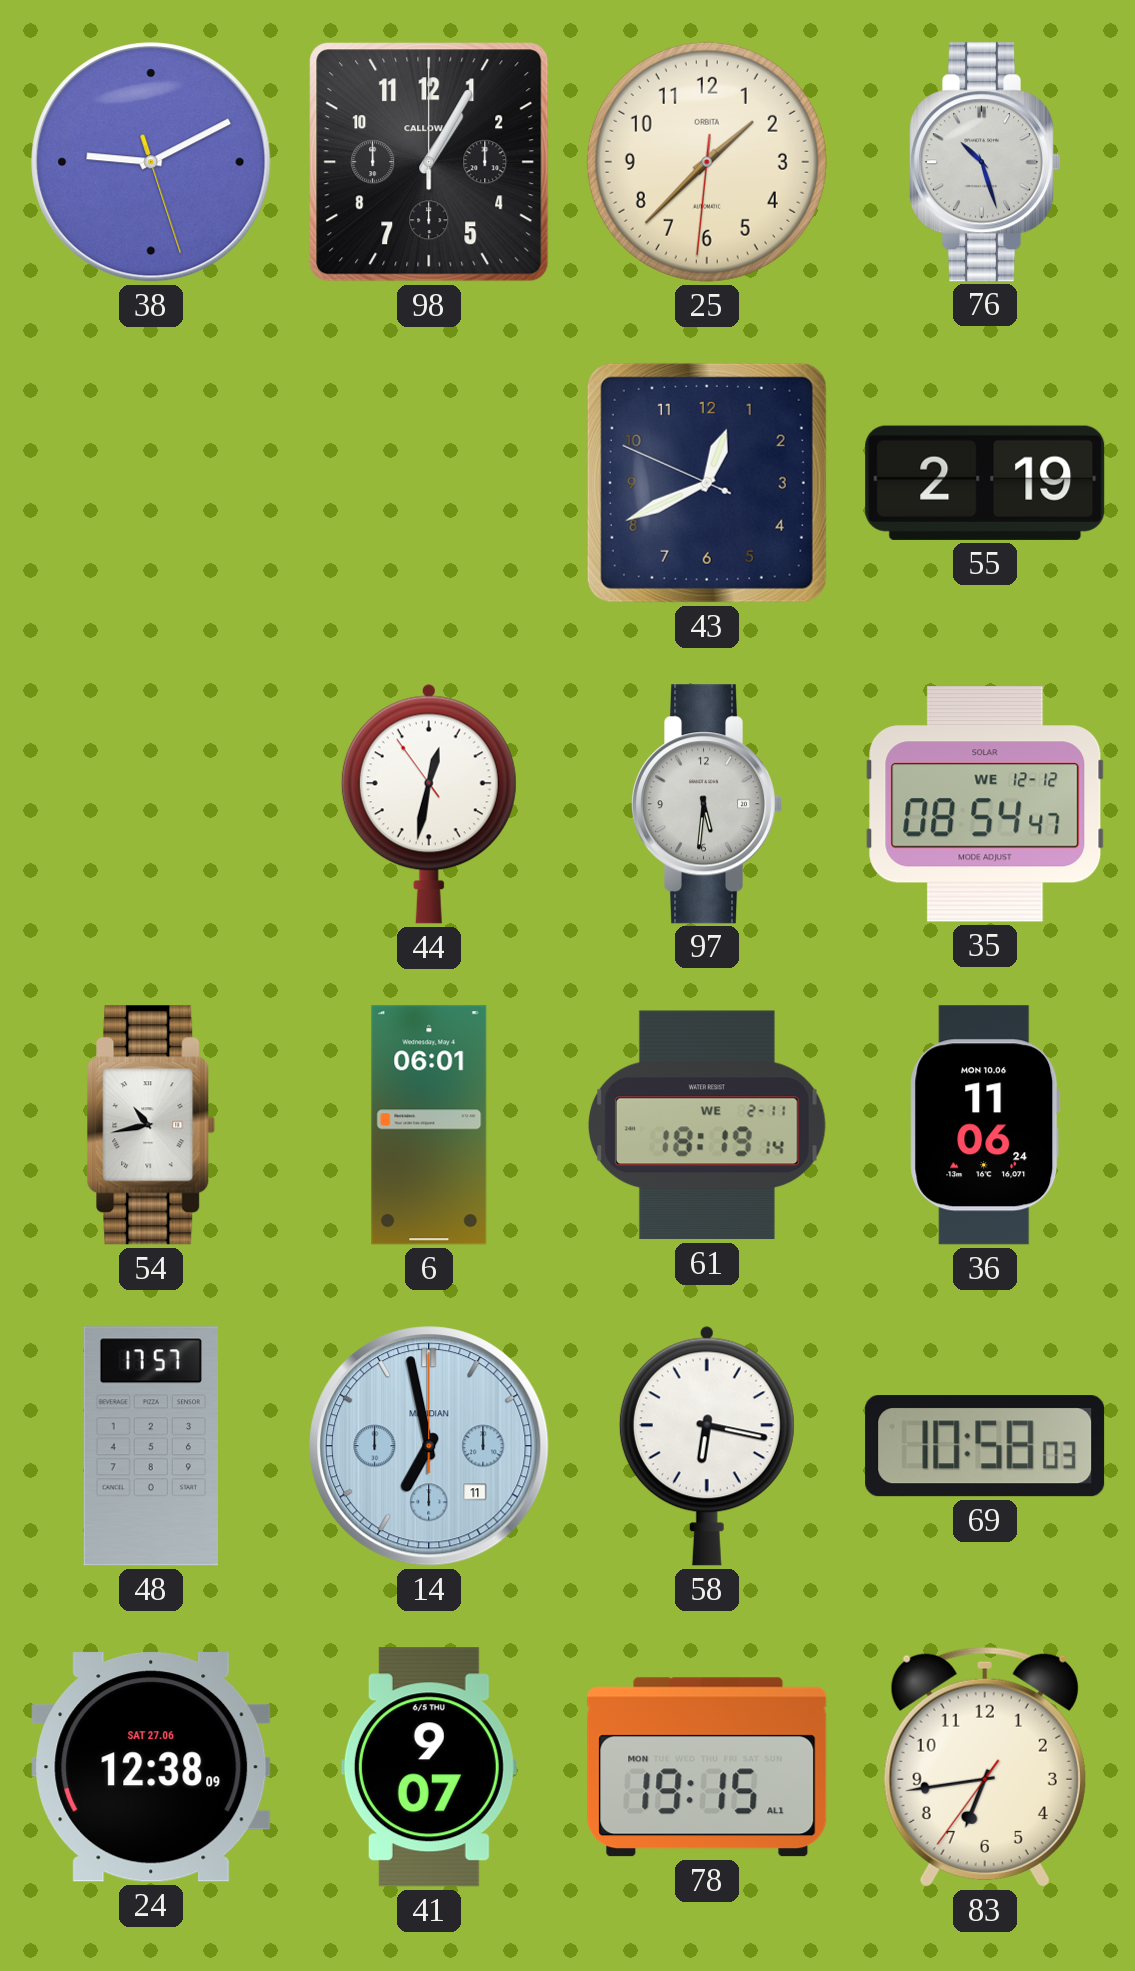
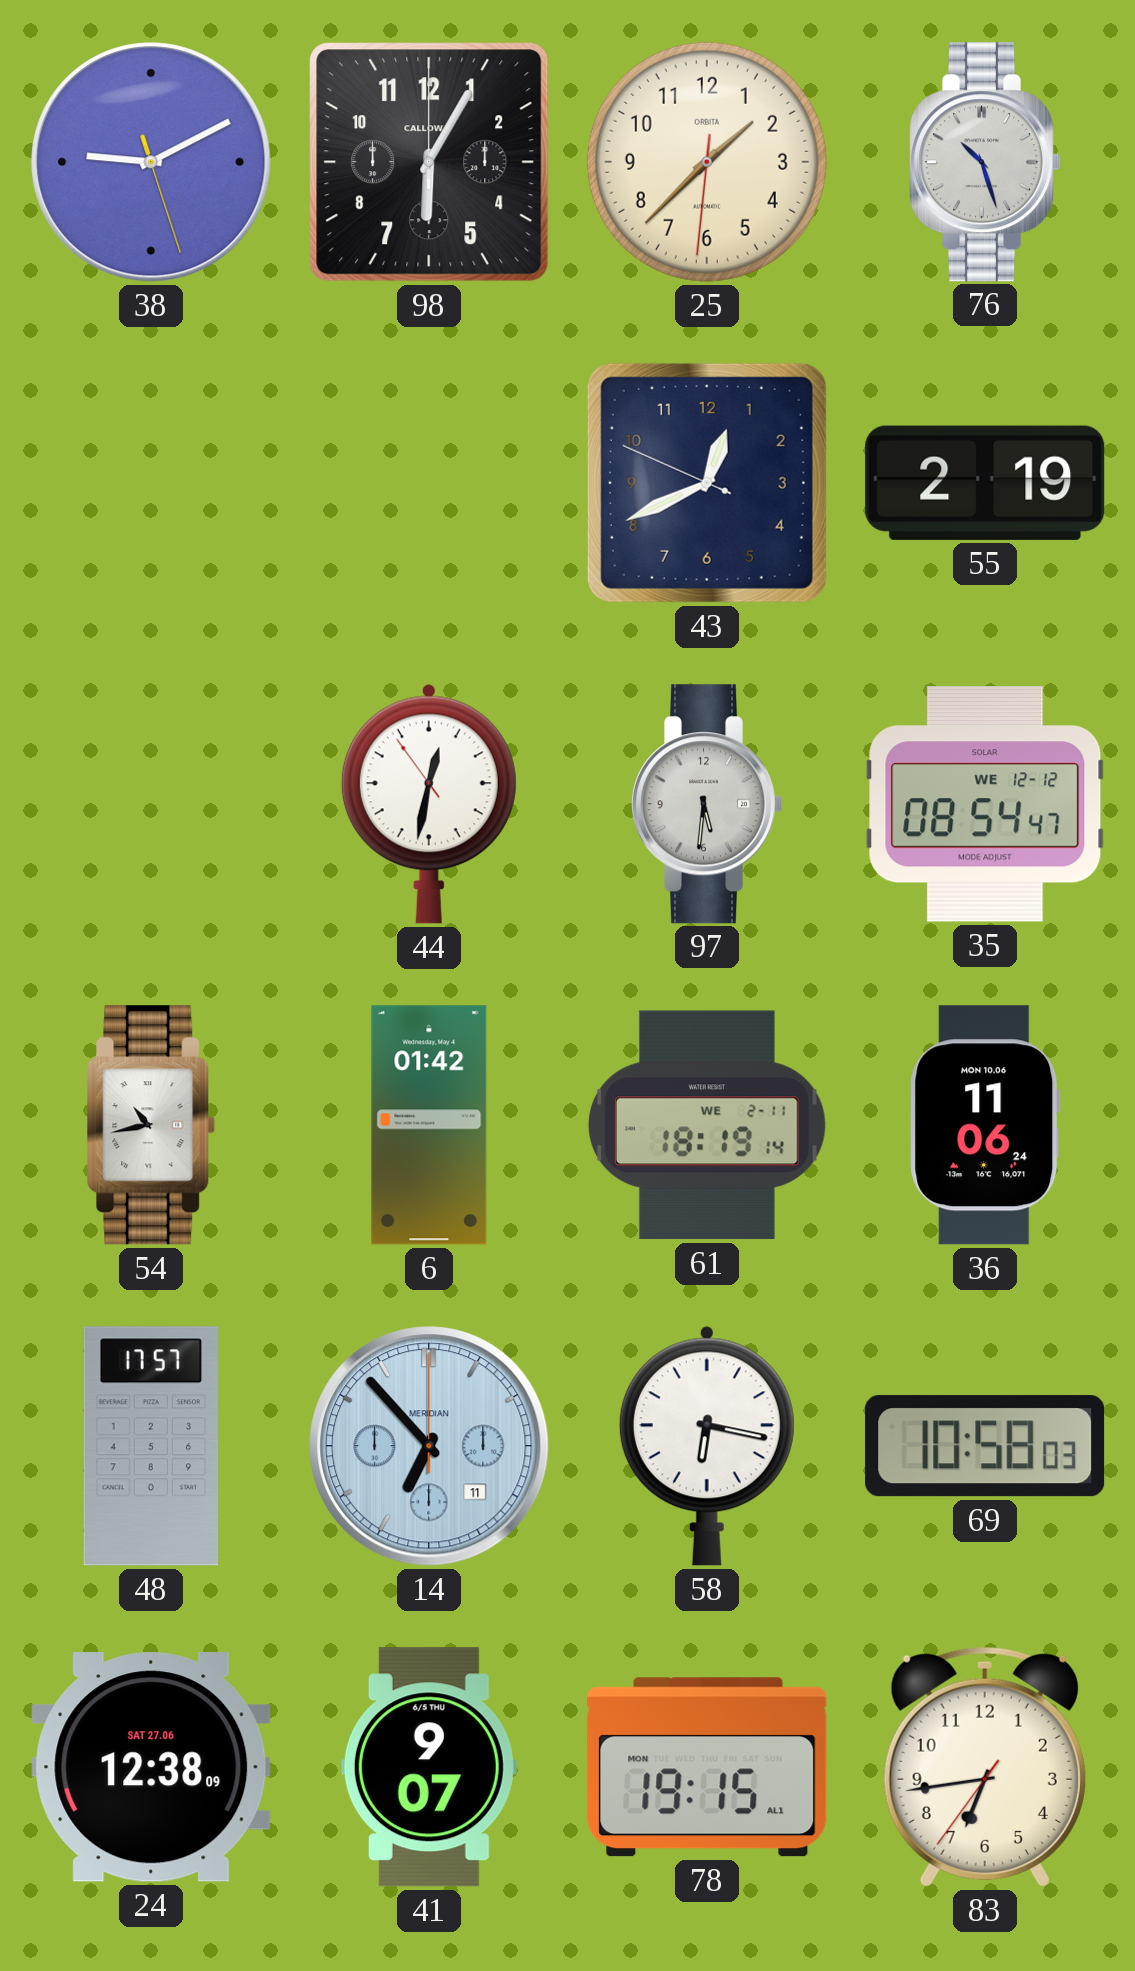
98: 1:05 -> 6:05 (429, 162)
6: 06:01 -> 01:42 (429, 1125)
14: 6:58 -> 6:53 (429, 1446)
